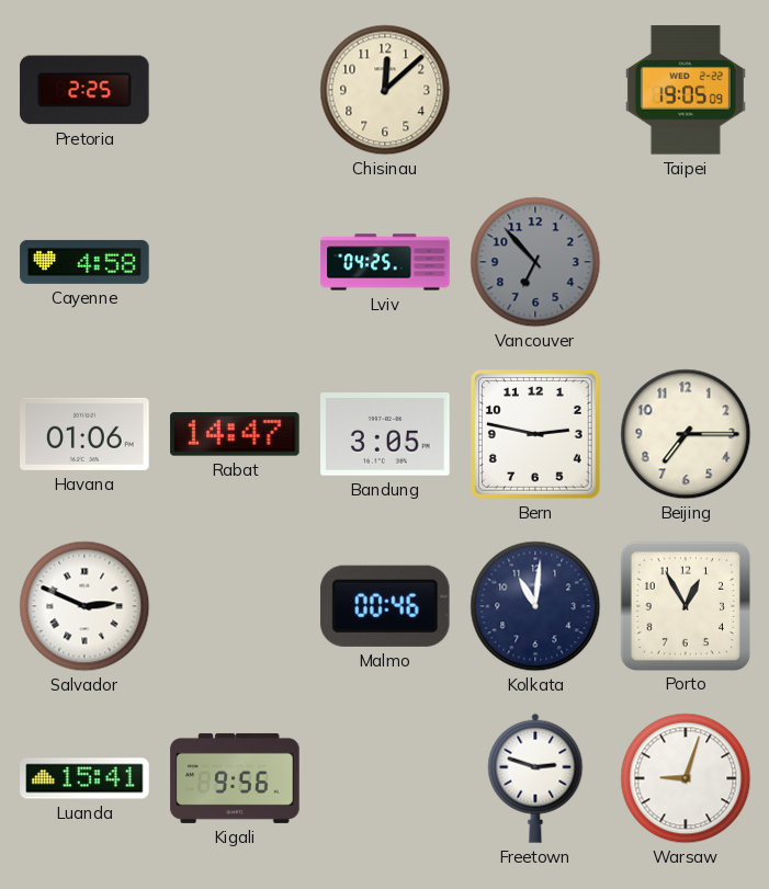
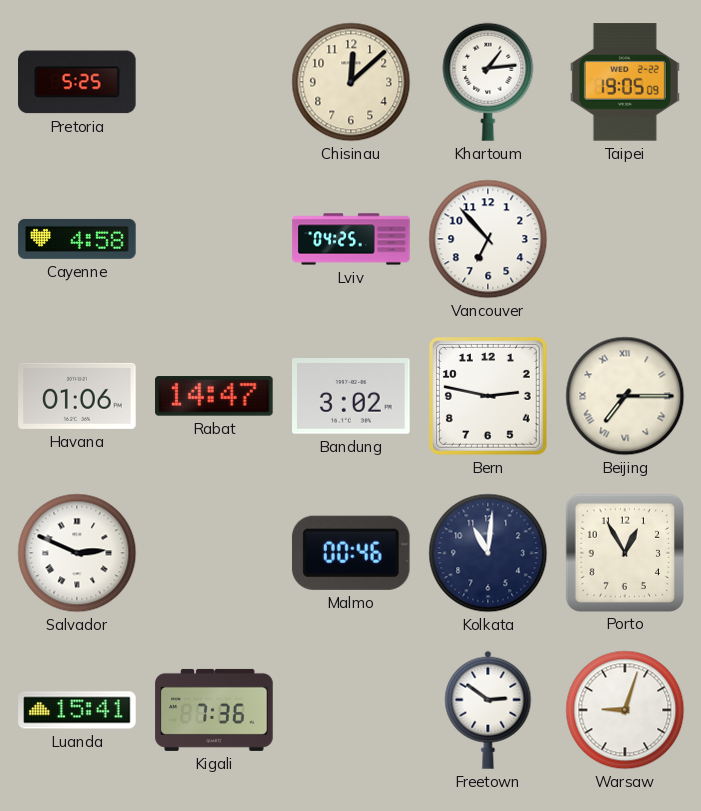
Pretoria: 2:25 -> 5:25 (77, 82)
Khartoum: none -> 1:14 (488, 82)
Vancouver dial: grey -> white (488, 239)
Bandung: 3:05 -> 3:02 (351, 396)
Beijing numerals: Arabic -> Roman (625, 396)
Kigali: 9:56 -> 7:36 (214, 710)
Freetown: 2:48 -> 2:51 (488, 710)
